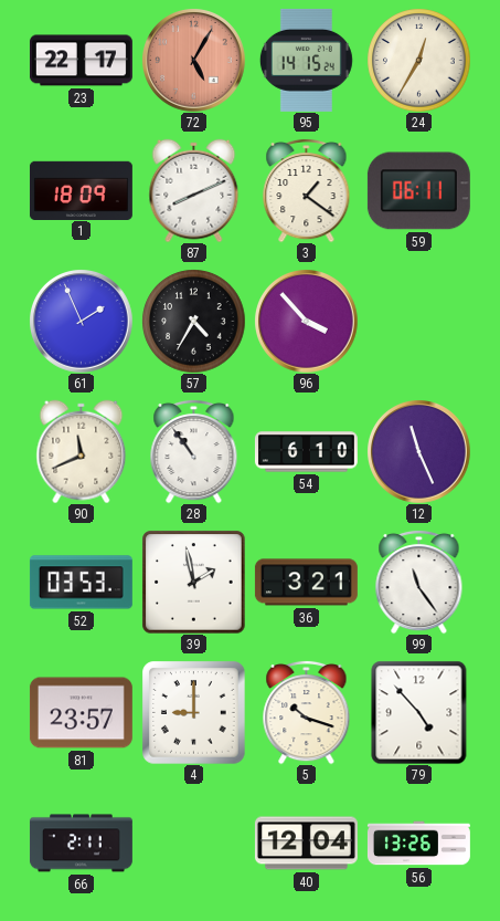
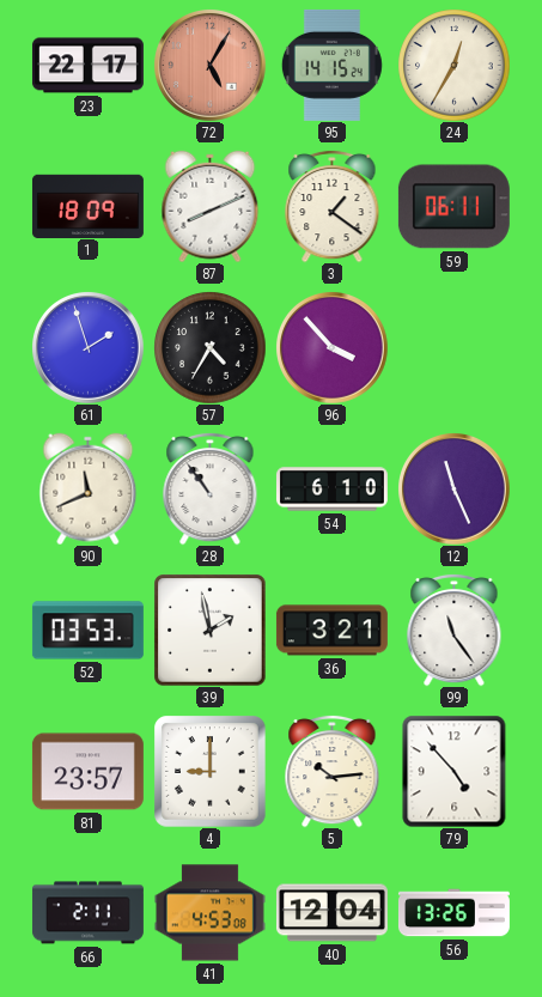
61: 1:56 -> 1:57 (89, 348)
5: 10:18 -> 10:14 (333, 771)
41: none -> 4:53 (209, 913)
